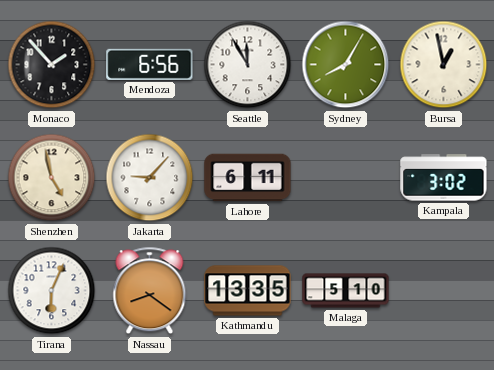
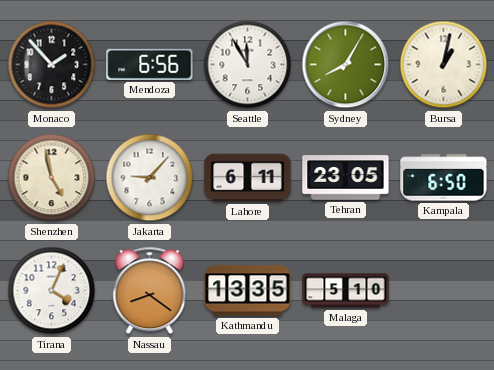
Bursa: 12:58 -> 1:02 (444, 65)
Tehran: none -> 23:05 (346, 178)
Kampala: 3:02 -> 6:50 (444, 178)
Tirana: 6:04 -> 4:04 (52, 291)
